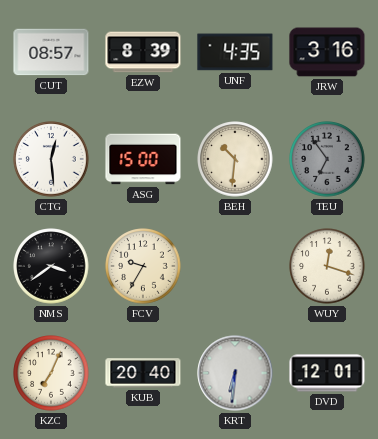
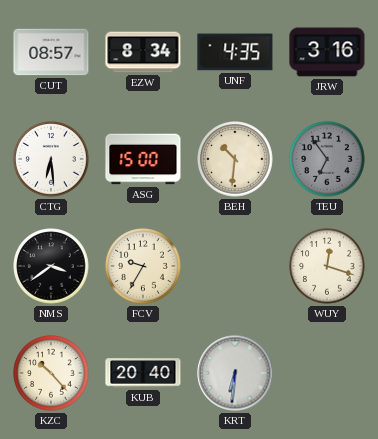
EZW: 8:39 -> 8:34 (143, 52)
CTG: 12:29 -> 6:29 (51, 159)
KZC: 7:04 -> 10:23 (51, 373)
DVD: 12:01 -> none (327, 373)
